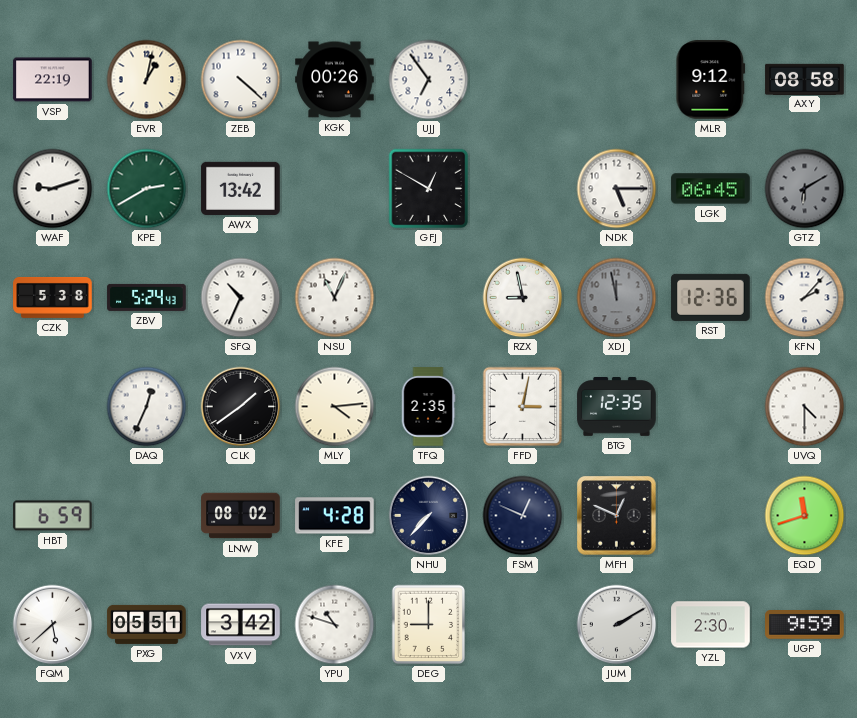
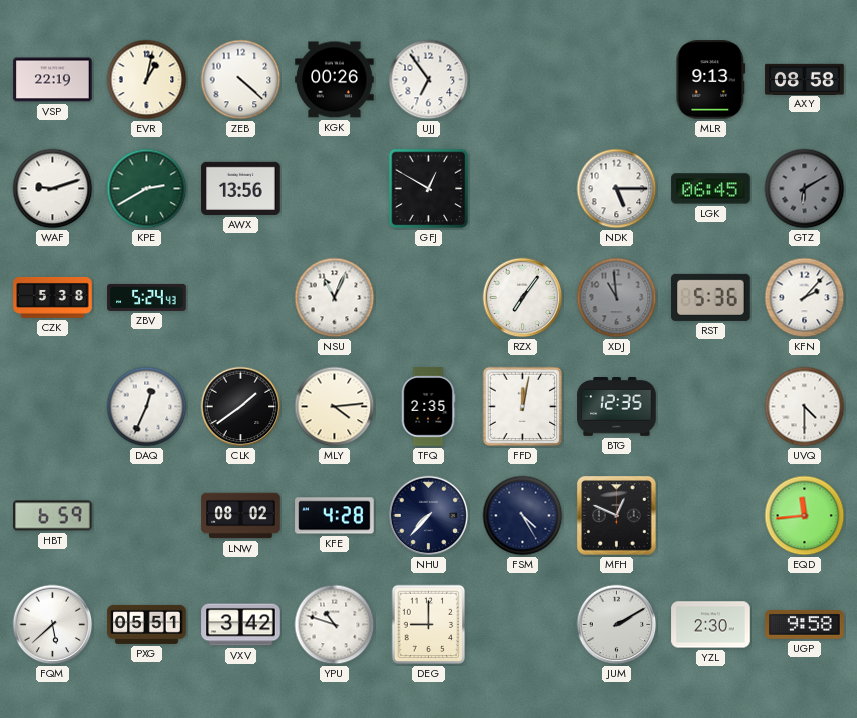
MLR: 9:12 -> 9:13 (711, 80)
AWX: 13:42 -> 13:56 (241, 188)
SFQ: 10:34 -> none (241, 298)
RZX: 8:58 -> 7:06 (523, 298)
XDJ: 11:58 -> 10:59 (617, 298)
RST: 12:36 -> 5:36 (711, 297)
FFD: 3:02 -> 12:02 (523, 407)
FSM: 12:49 -> 4:25 (523, 516)
EQD: 11:42 -> 11:44 (805, 516)
UGP: 9:59 -> 9:58 (805, 625)
